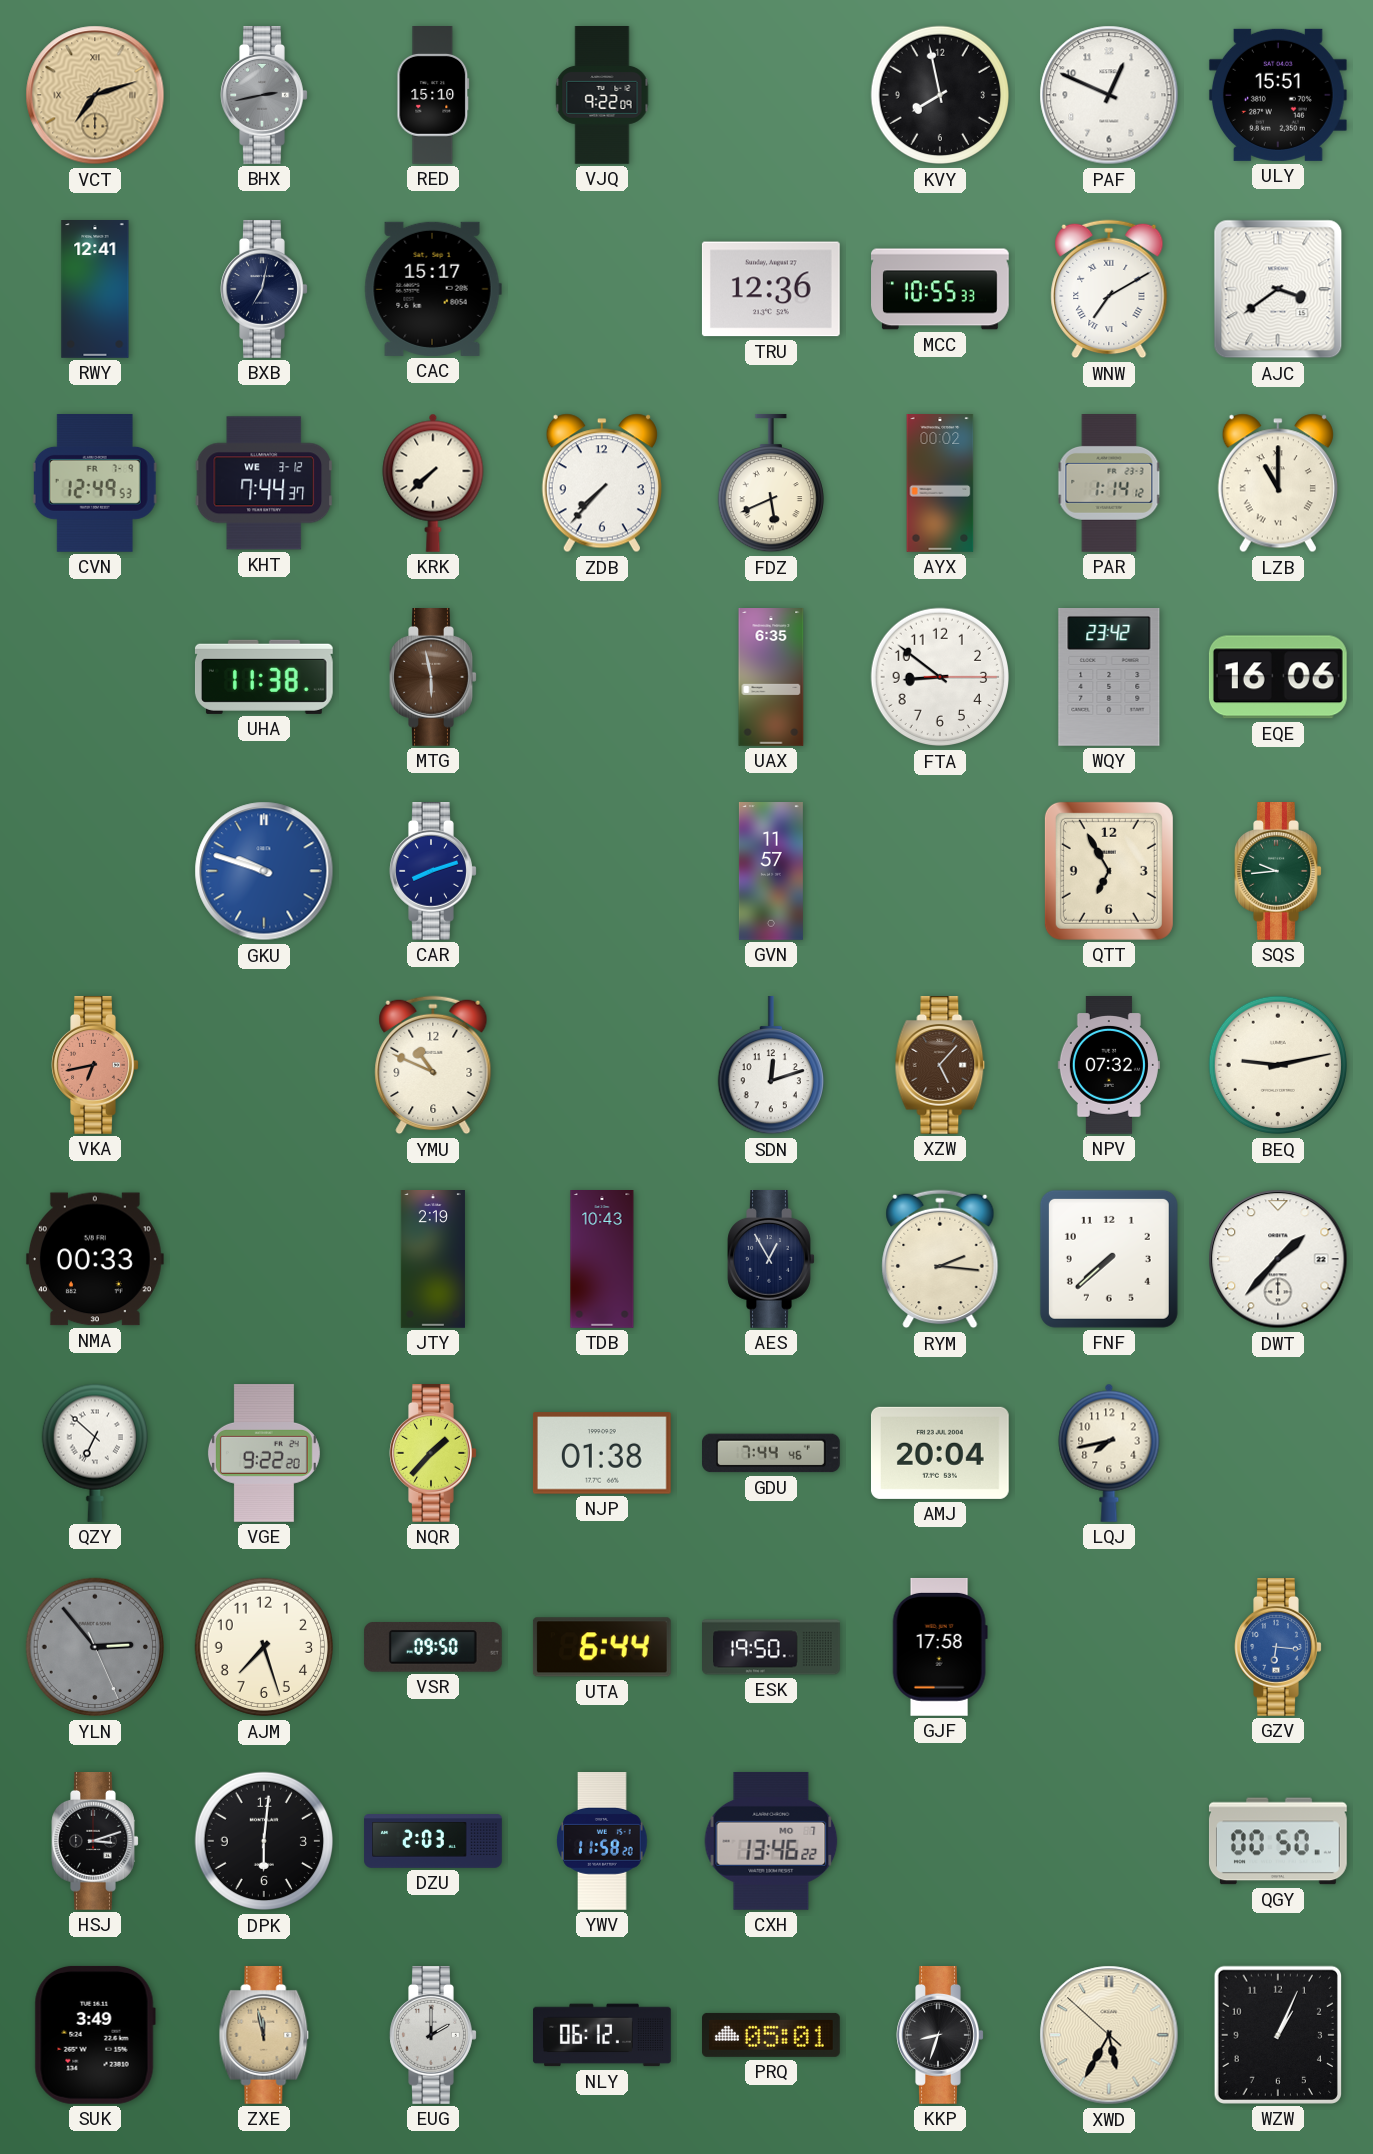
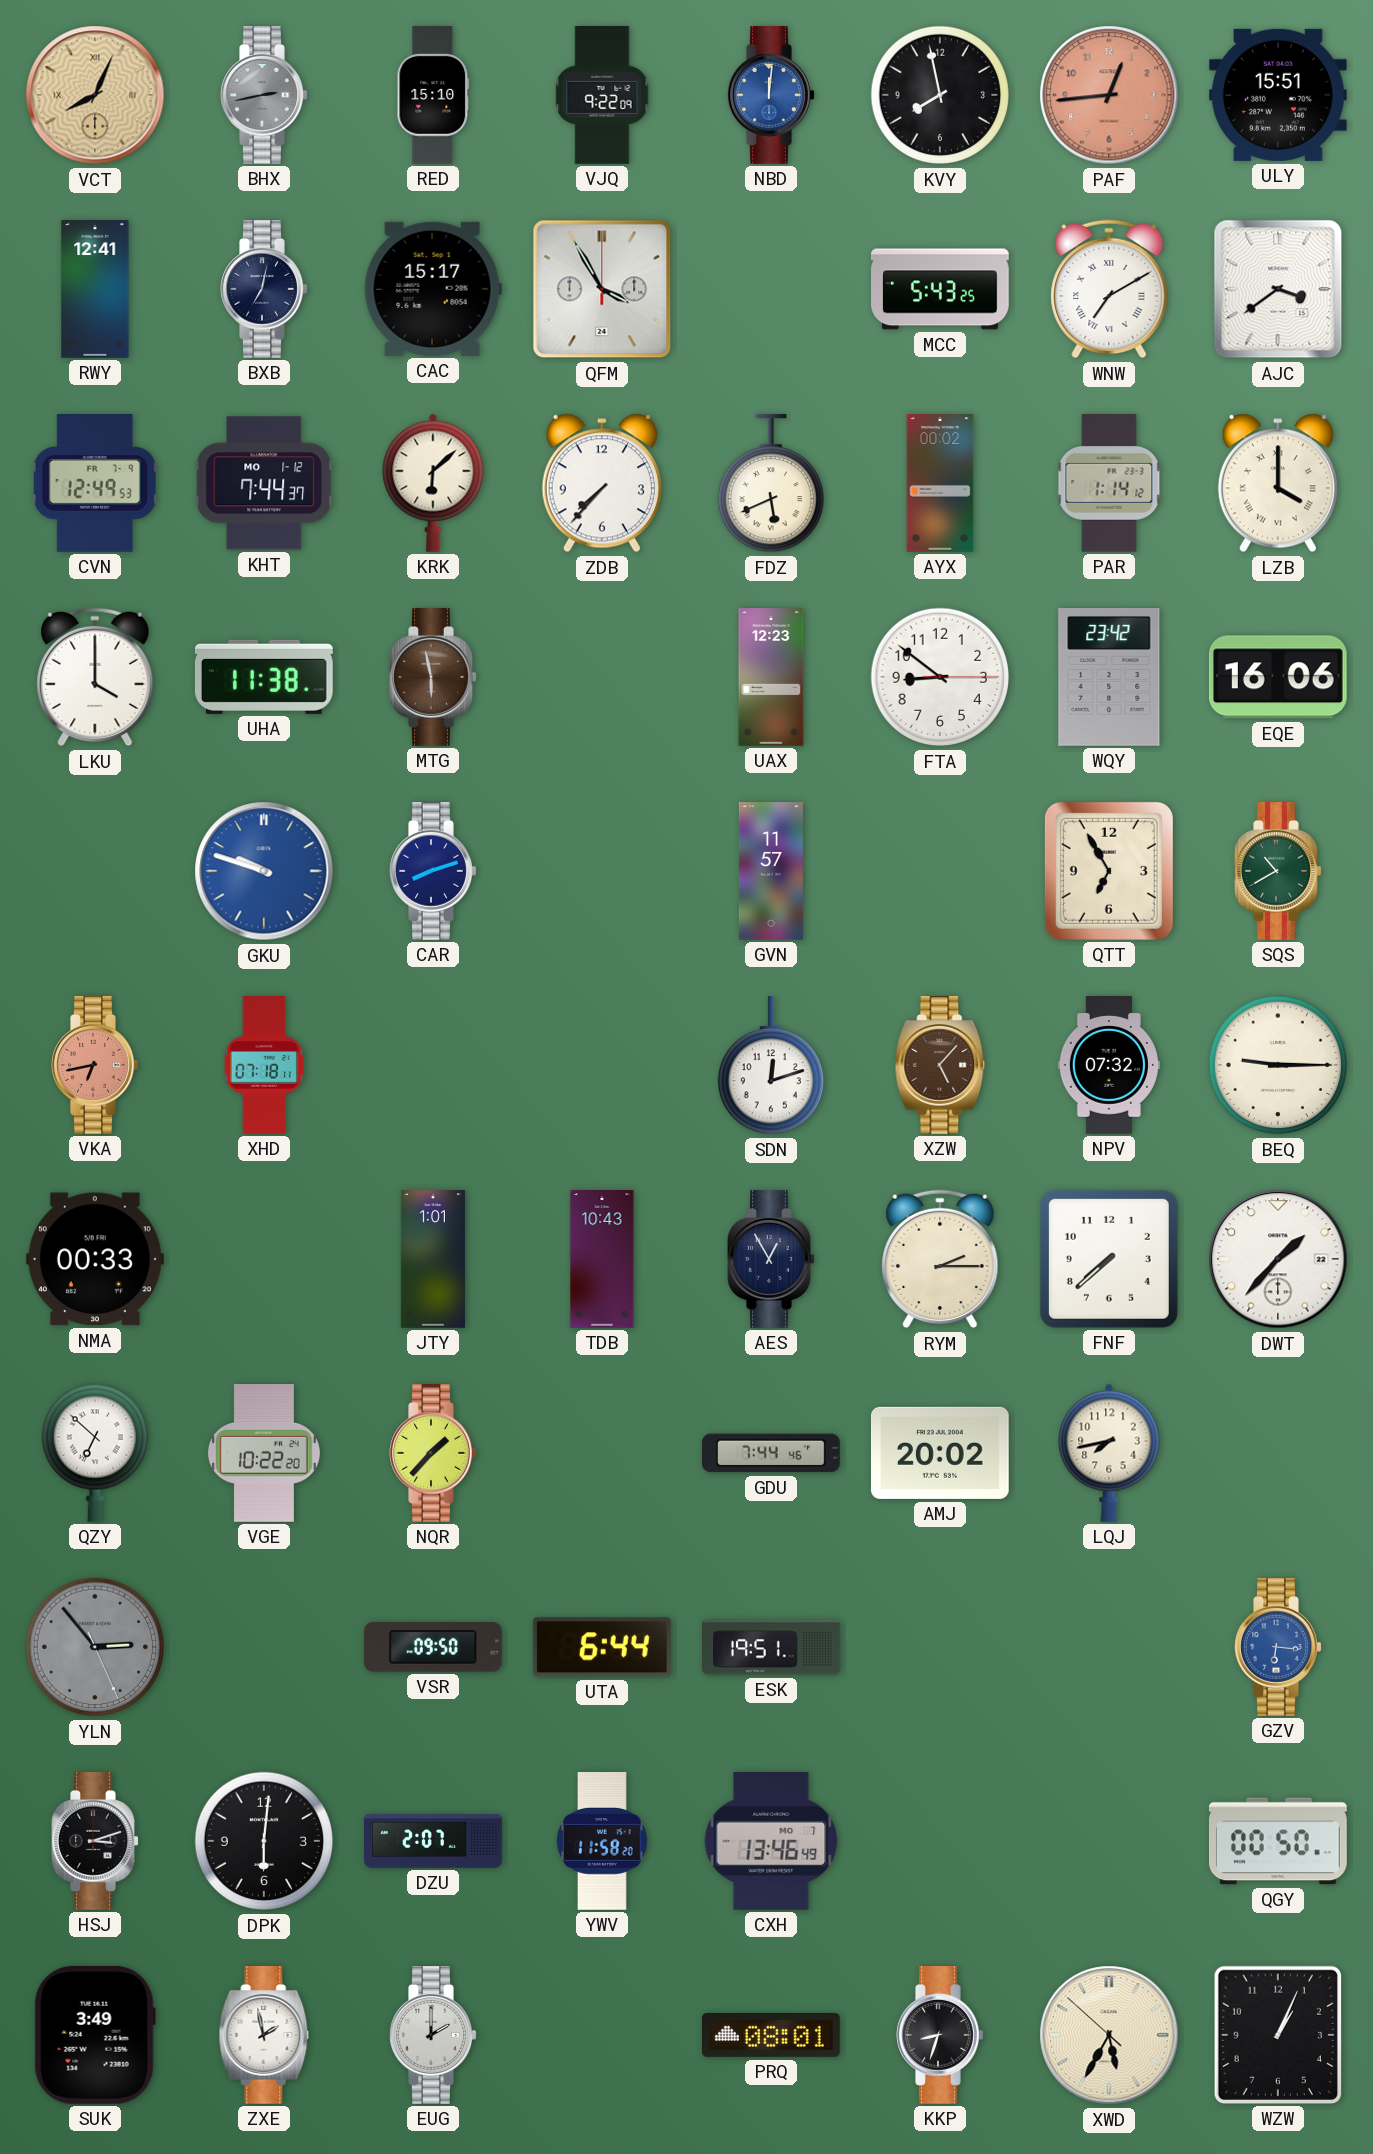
VCT: 7:12 -> 8:04 (95, 95)
NBD: none -> 12:01 (771, 96)
PAF: 12:49 -> 12:44 (1109, 95)
PAF dial: white -> salmon (1109, 95)
QFM: none -> 3:55 (602, 289)
TRU: 12:36 -> none (771, 289)
MCC: 10:55 -> 5:43 (941, 289)
KHT date: WE 3-12 -> MO 1-12 (264, 483)
KRK: 7:38 -> 6:08 (433, 483)
LZB: 11:00 -> 4:00 (1278, 483)
LKU: none -> 4:00 (95, 677)
UAX: 6:35 -> 12:23 (771, 678)
SQS: 9:44 -> 10:40 (1278, 872)
XHD: none -> 07:18 (264, 1066)
YMU: 10:49 -> none (433, 1065)
BEQ: 9:13 -> 9:15 (1278, 1065)
JTY: 2:19 -> 1:01 (433, 1260)
RYM: 2:16 -> 2:15 (940, 1259)
VGE: 9:22 -> 10:22 (264, 1454)
NJP: 01:38 -> none (602, 1453)
AMJ: 20:04 -> 20:02 (940, 1453)
AJM: 7:27 -> none (264, 1647)
ESK: 19:50 -> 19:51 (772, 1647)
GJF: 17:58 -> none (940, 1647)
DZU: 2:03 -> 2:07 (433, 1841)
CXH: 13:46:22 -> 13:46:49 (771, 1841)
ZXE: 11:58 -> 1:58 (264, 2036)
ZXE dial: champagne -> white (264, 2036)
NLY: 06:12 -> none (602, 2035)
PRQ: 05:01 -> 08:01 (772, 2035)
